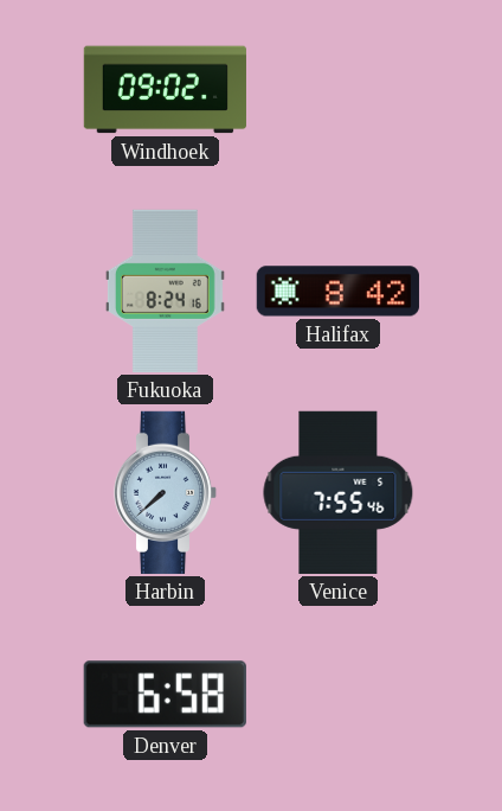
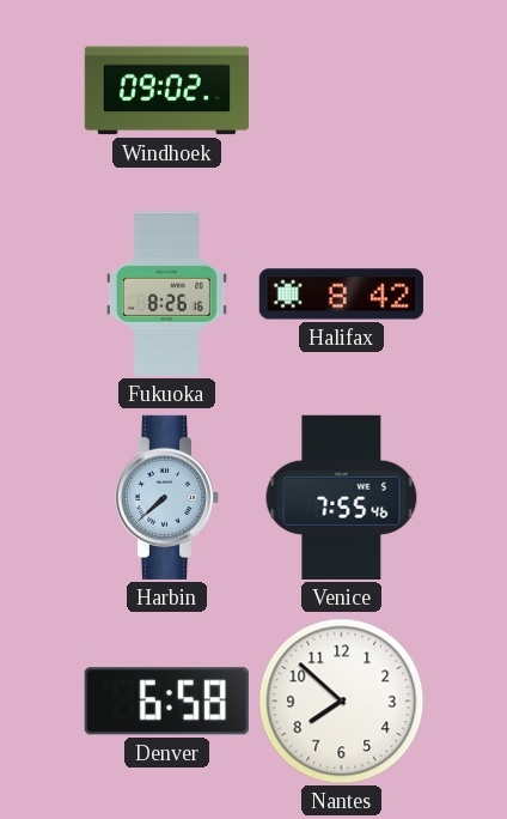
Fukuoka: 8:24 -> 8:26 (166, 293)
Nantes: none -> 7:52 (342, 702)
